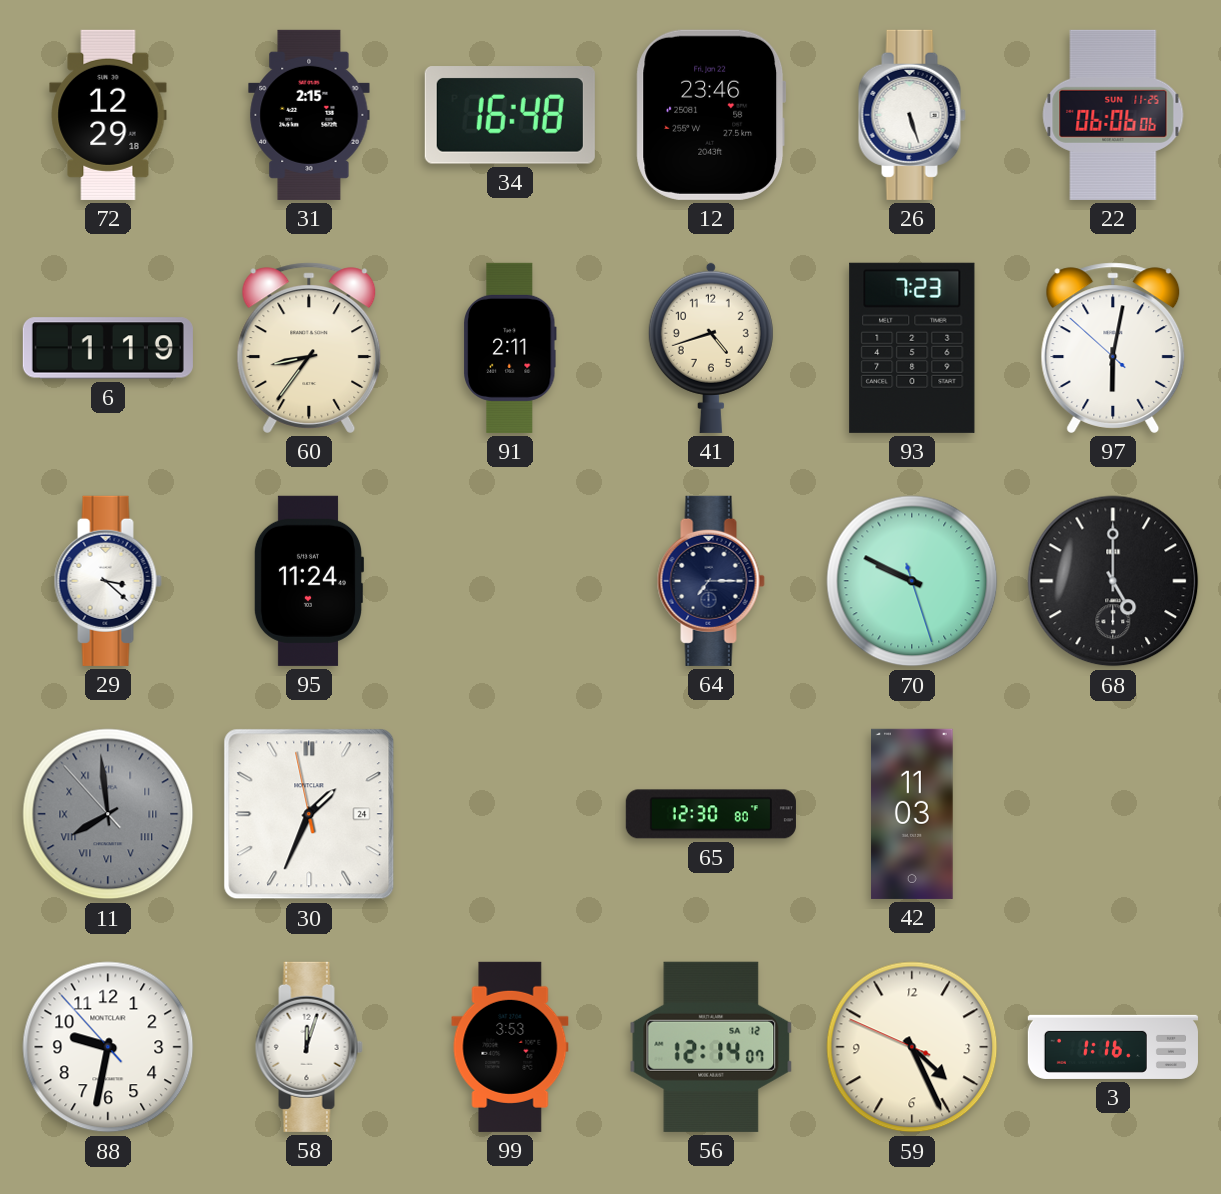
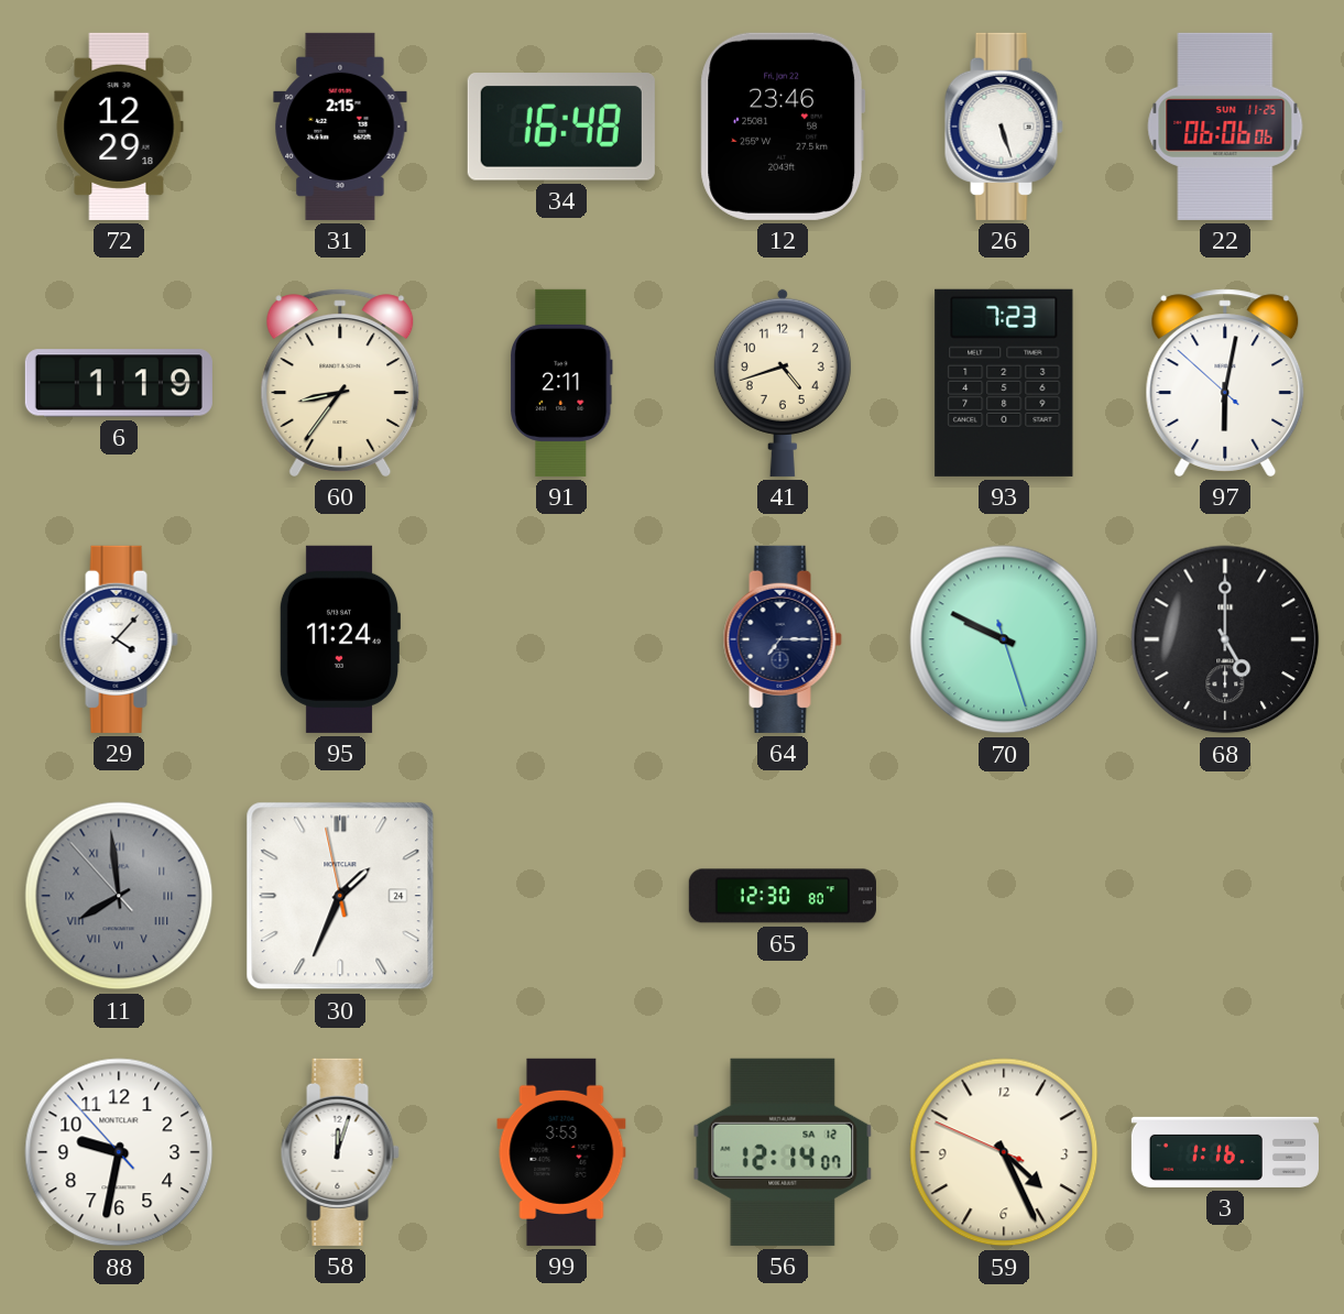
29: 3:22 -> 4:07 (119, 639)
42: 11:03 -> none (912, 814)
